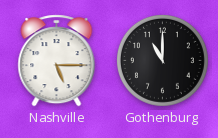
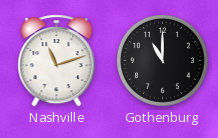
Nashville: 5:15 -> 11:12 (57, 61)
